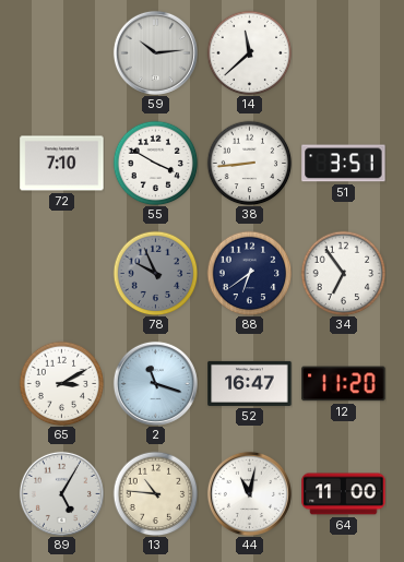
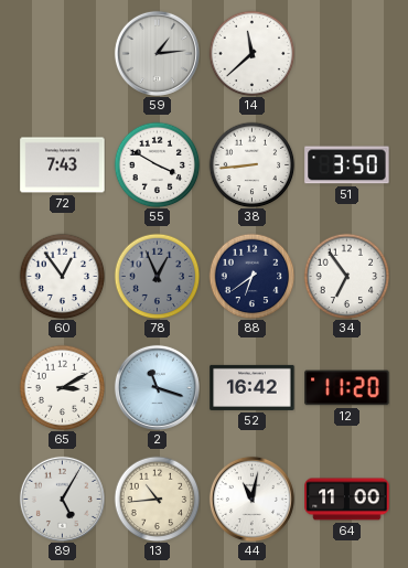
59: 10:14 -> 1:14 (157, 53)
72: 7:10 -> 7:43 (63, 165)
51: 3:51 -> 3:50 (347, 165)
60: none -> 12:54 (62, 276)
78: 9:56 -> 12:56 (157, 276)
52: 16:47 -> 16:42 (253, 387)
13: 10:46 -> 10:44 (157, 499)
